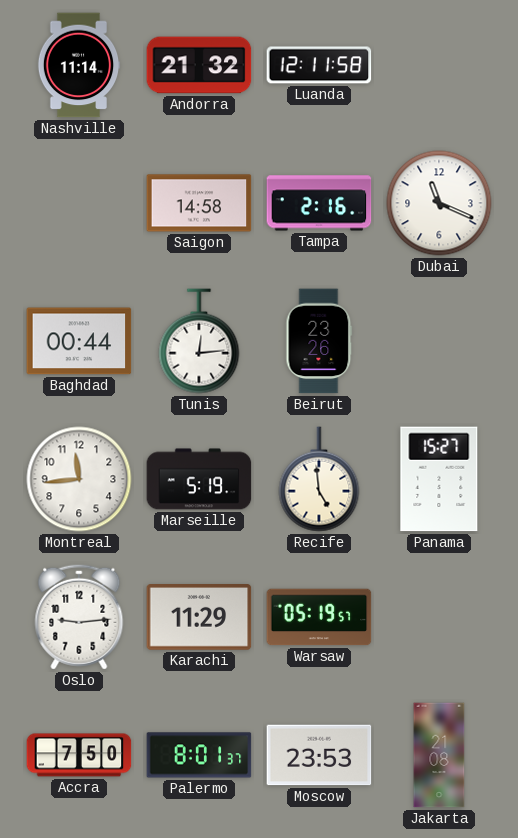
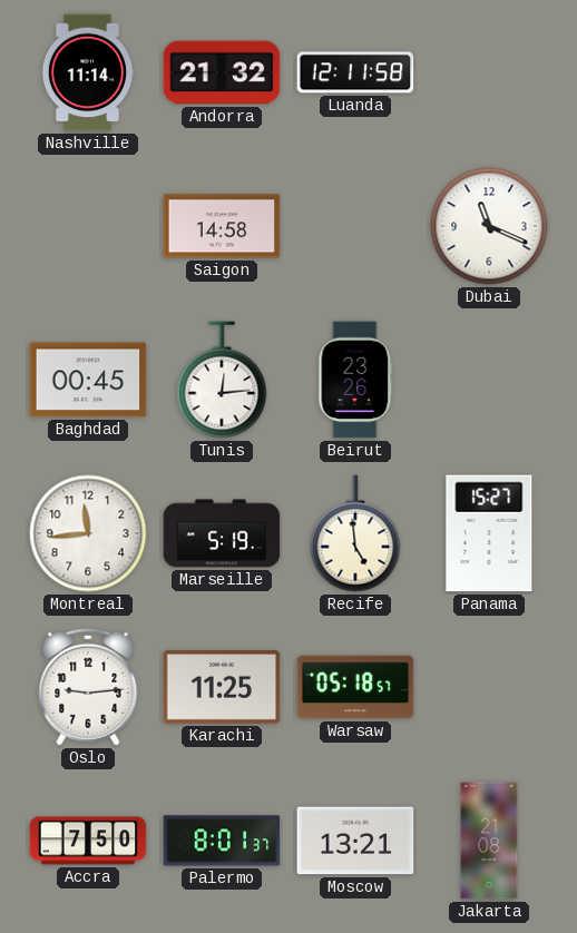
Tampa: 2:16 -> none (319, 203)
Baghdad: 00:44 -> 00:45 (88, 380)
Karachi: 11:29 -> 11:25 (222, 688)
Warsaw: 05:19 -> 05:18 (355, 687)
Moscow: 23:53 -> 13:21 (355, 841)
